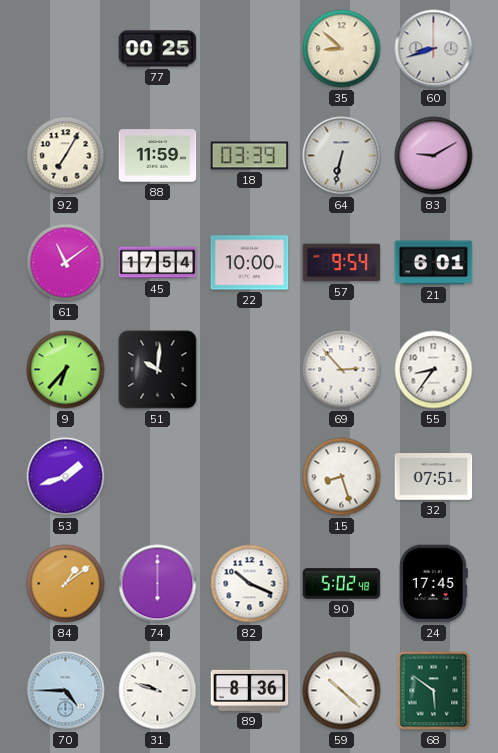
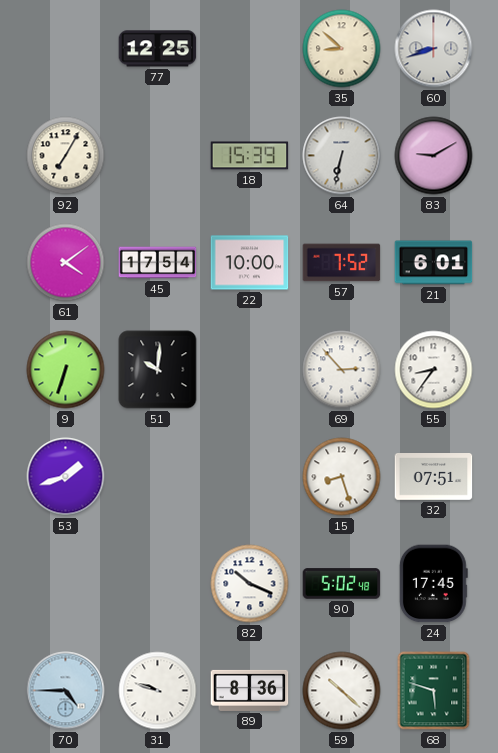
77: 00:25 -> 12:25 (158, 49)
88: 11:59 -> none (158, 156)
18: 03:39 -> 15:39 (250, 156)
61: 11:09 -> 4:09 (66, 263)
57: 9:54 -> 7:52 (342, 263)
9: 6:37 -> 6:33 (66, 370)
84: 1:09 -> none (66, 584)
74: 6:00 -> none (158, 584)
68: 5:51 -> 5:48 (434, 691)
